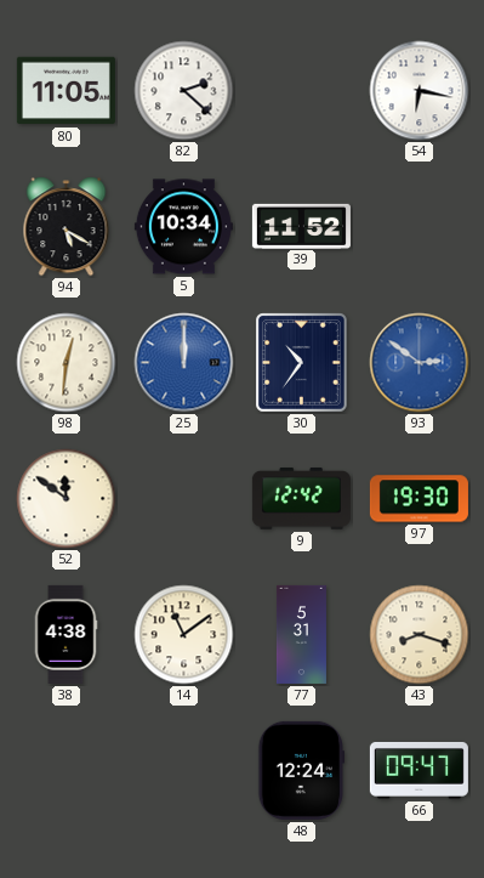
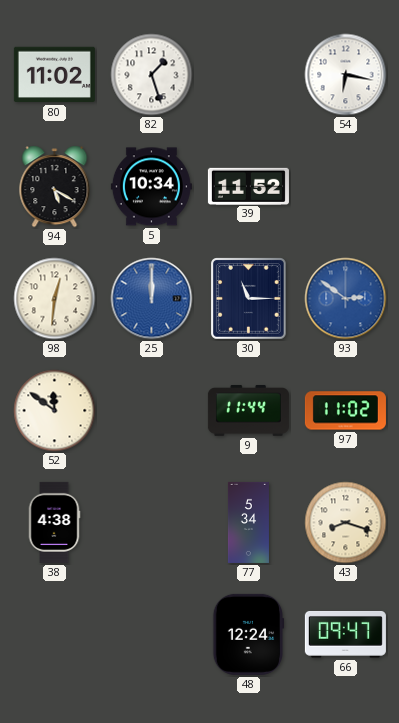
80: 11:05 -> 11:02 (54, 75)
82: 2:22 -> 1:27 (152, 75)
30: 10:36 -> 11:15 (249, 299)
9: 12:42 -> 11:44 (248, 410)
97: 19:30 -> 11:02 (345, 411)
14: 11:09 -> none (184, 635)
77: 5:31 -> 5:34 (248, 522)
